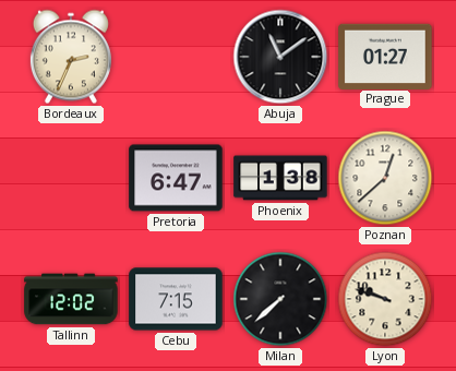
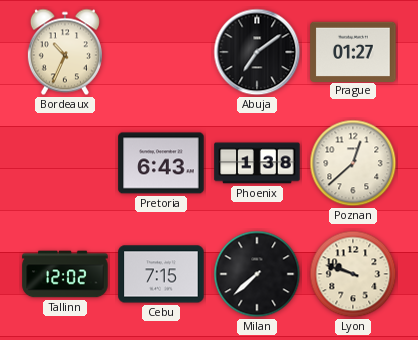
Bordeaux: 2:34 -> 10:34 (65, 52)
Abuja: 11:09 -> 7:09 (257, 52)
Pretoria: 6:47 -> 6:43 (161, 163)
